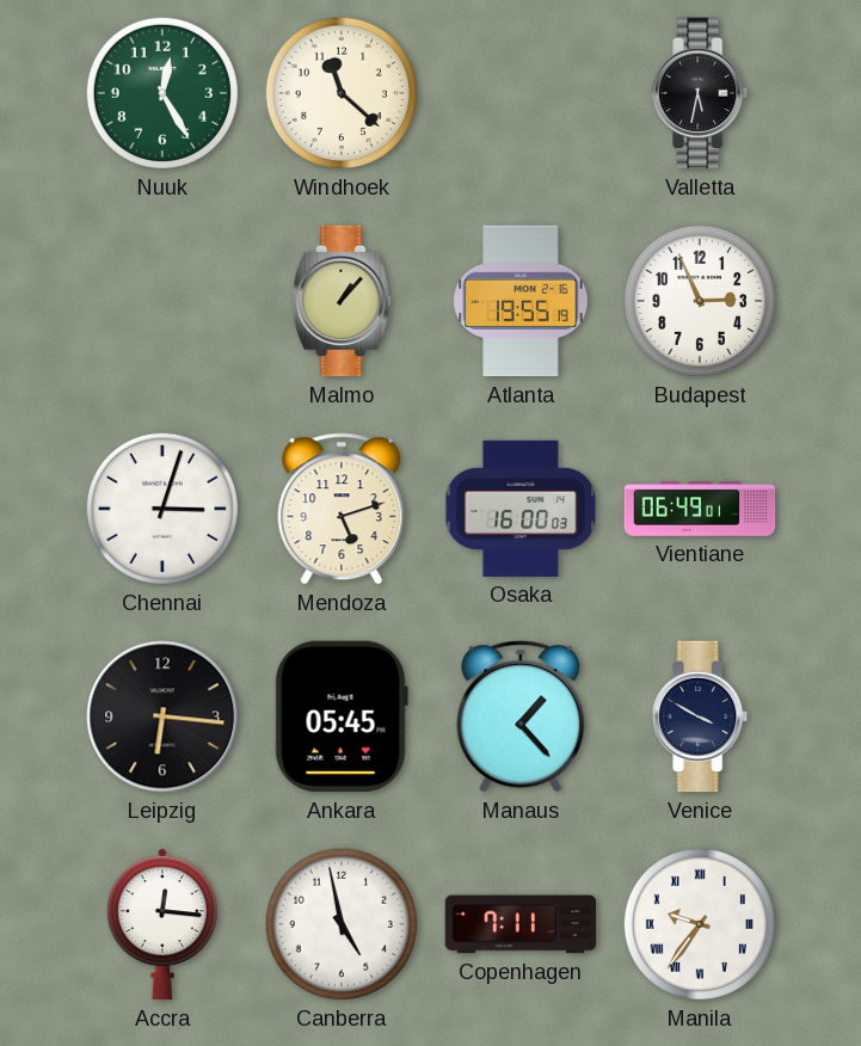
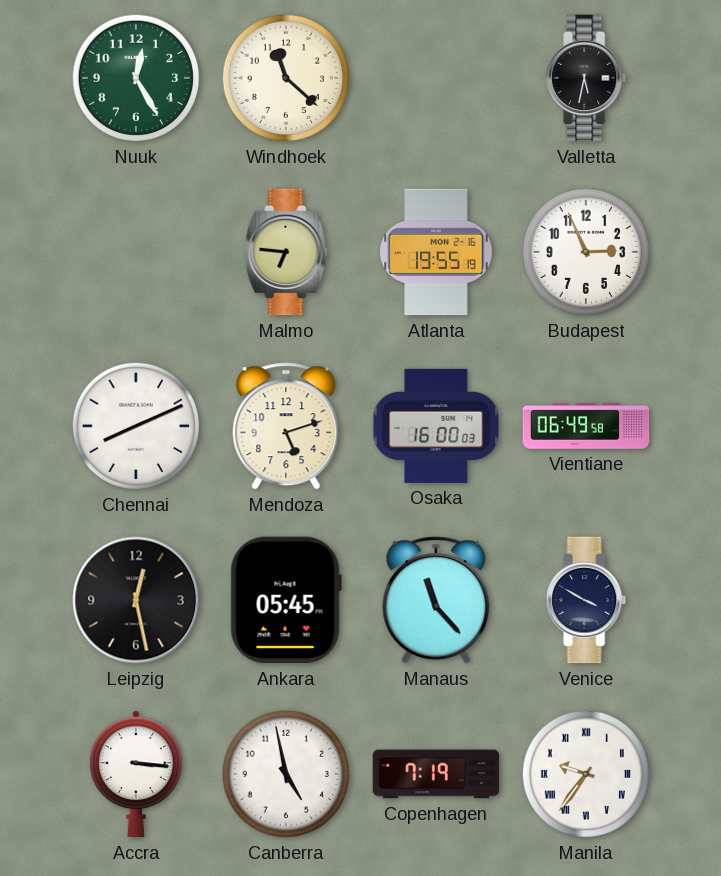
Malmo: 1:07 -> 6:46 (286, 252)
Chennai: 3:03 -> 8:11 (136, 426)
Vientiane: 06:49:01 -> 06:49:58 (586, 426)
Leipzig: 6:16 -> 12:28 (136, 600)
Manaus: 1:23 -> 11:23 (436, 600)
Accra: 12:16 -> 3:16 (136, 774)
Copenhagen: 7:11 -> 7:19 (436, 774)
